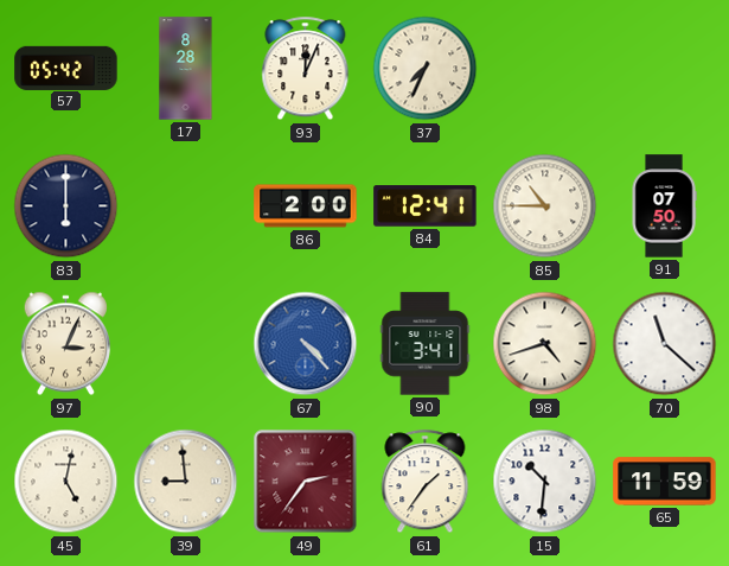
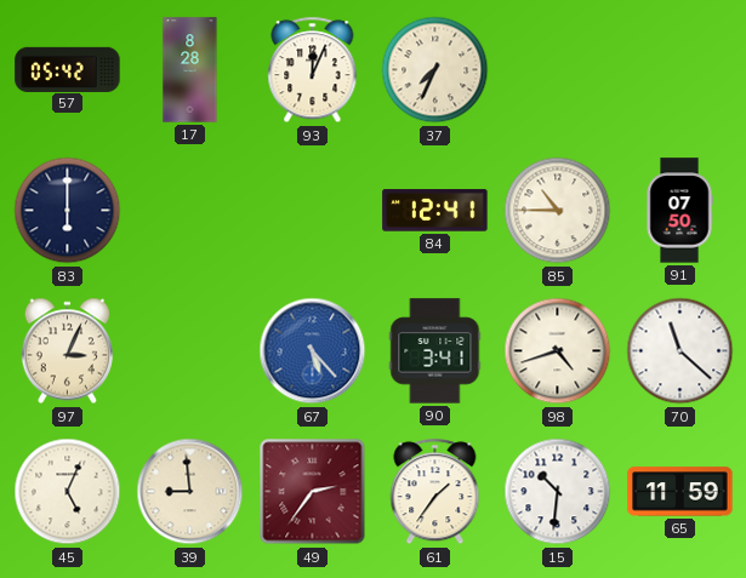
86: 2:00 -> none (306, 206)
67: 4:23 -> 5:23 (313, 351)
45: 5:02 -> 5:04 (68, 492)
